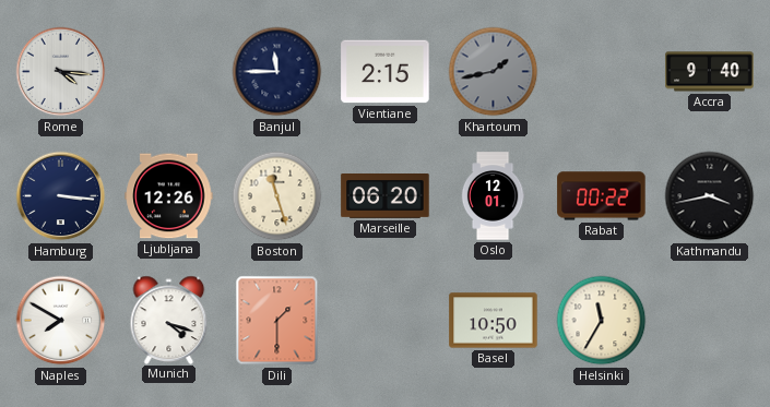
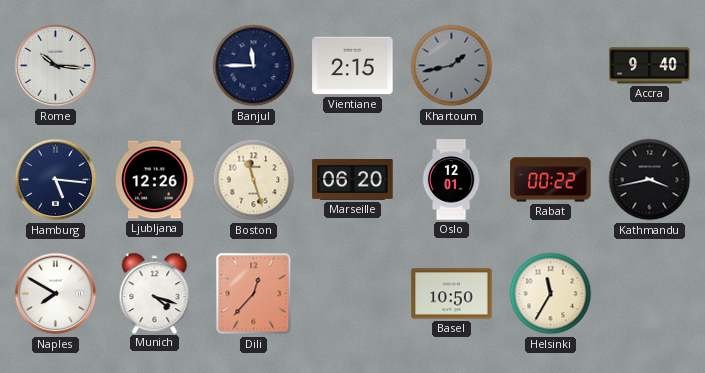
Rome: 4:16 -> 10:16 (56, 66)
Hamburg: 3:16 -> 5:16 (56, 180)
Dili: 1:30 -> 12:37 (254, 294)
